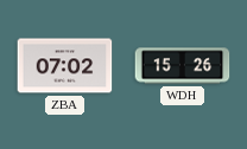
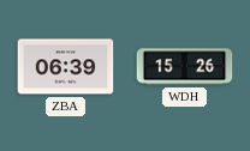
ZBA: 07:02 -> 06:39 (66, 67)
